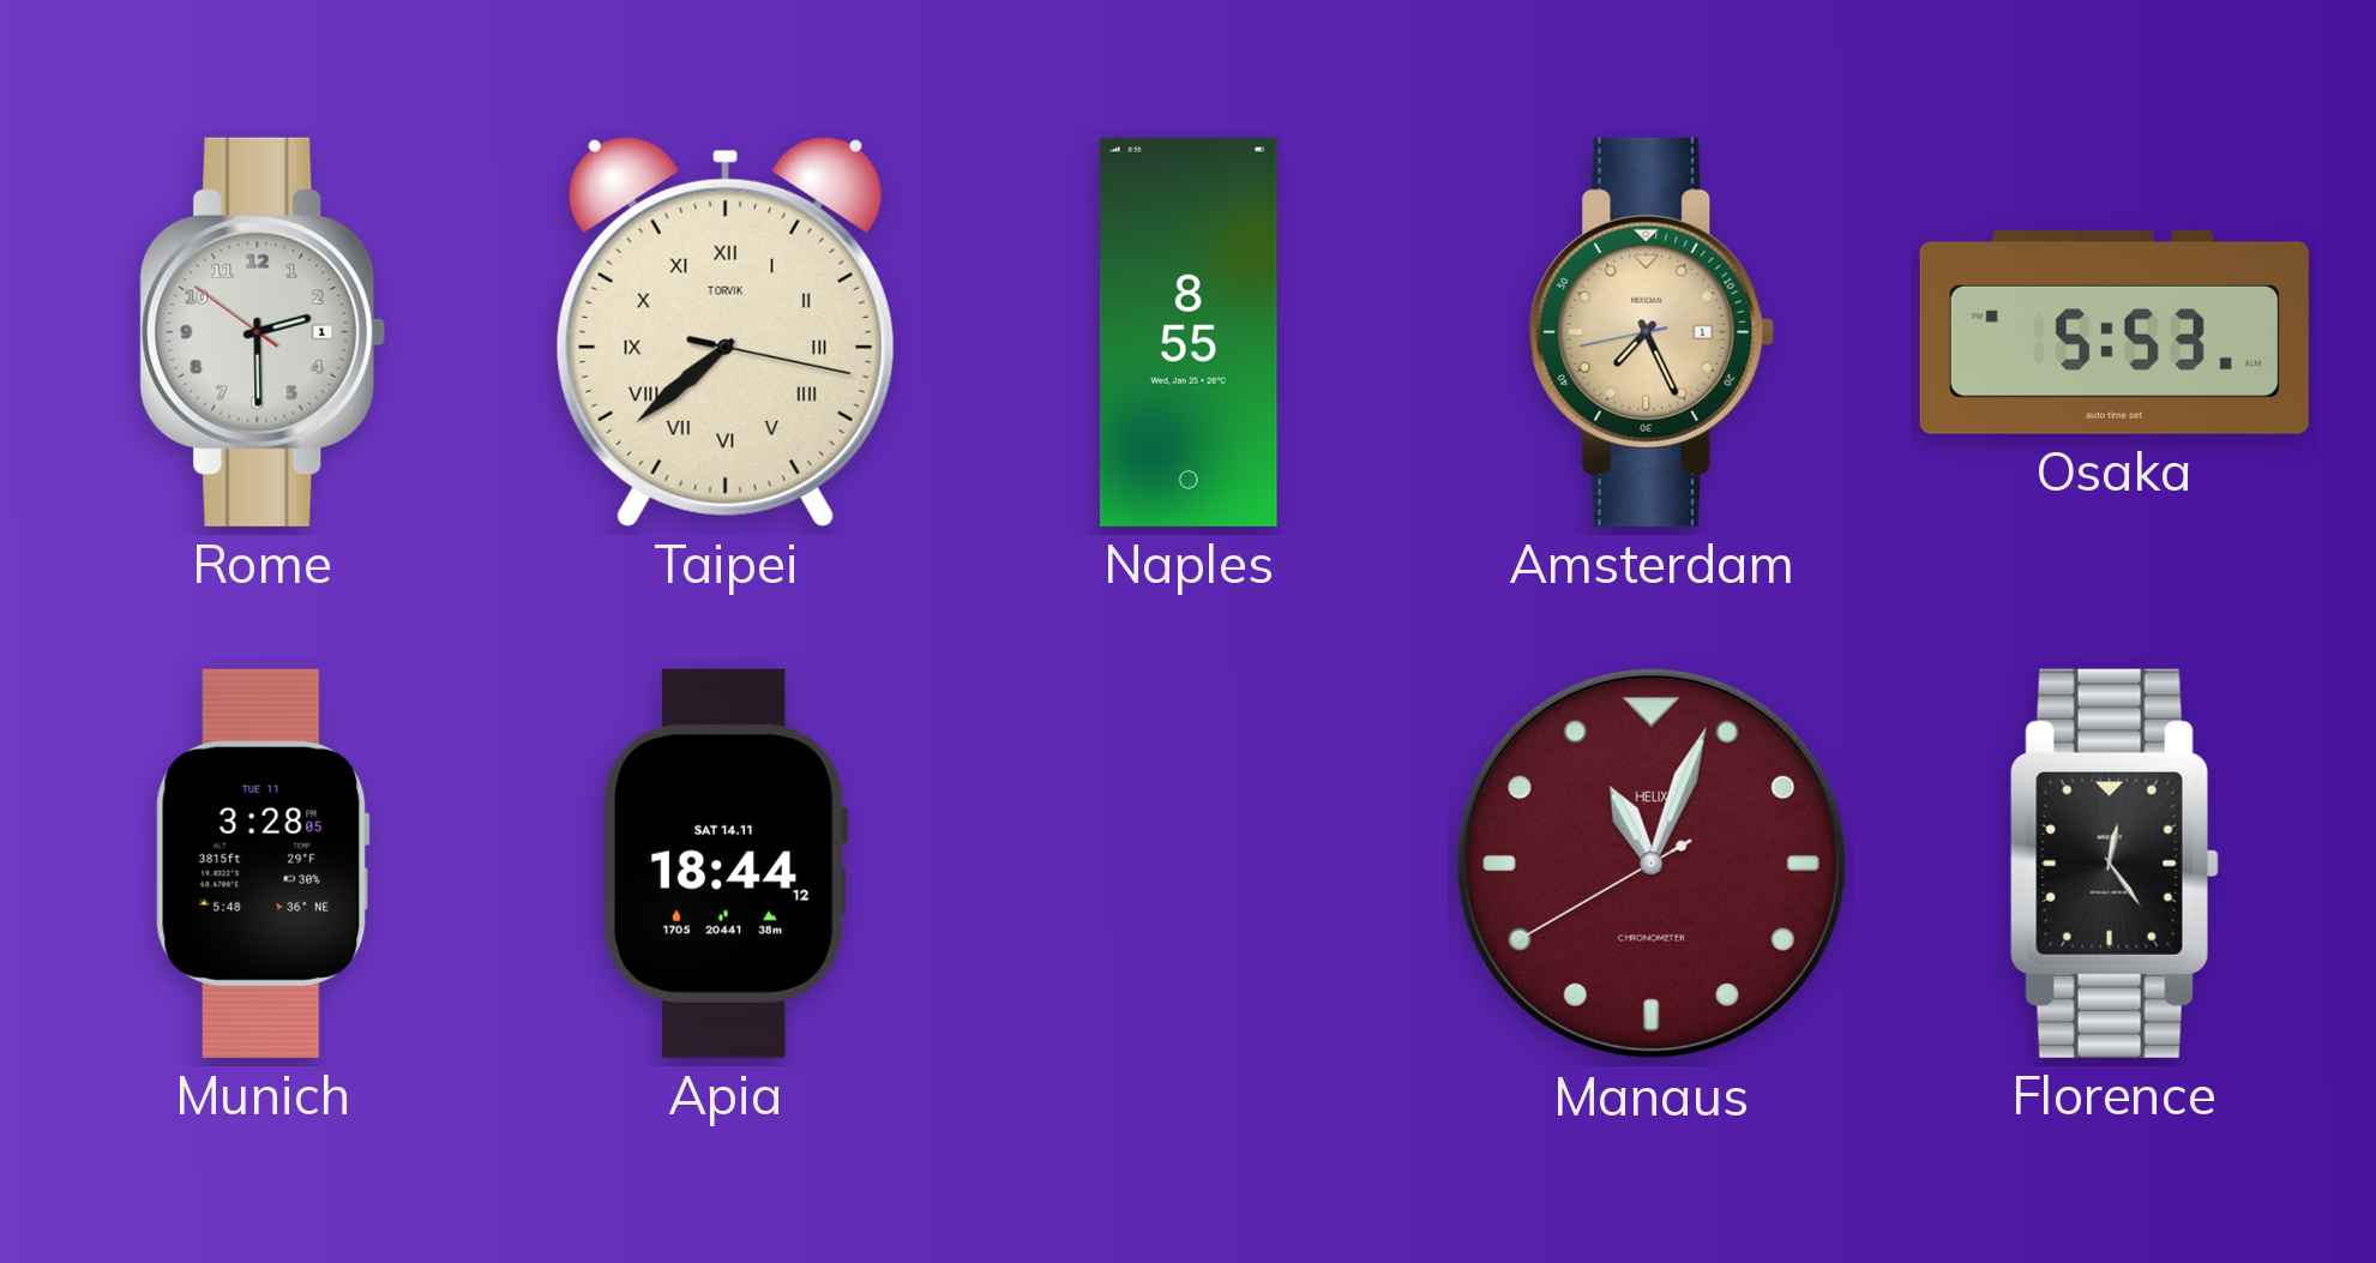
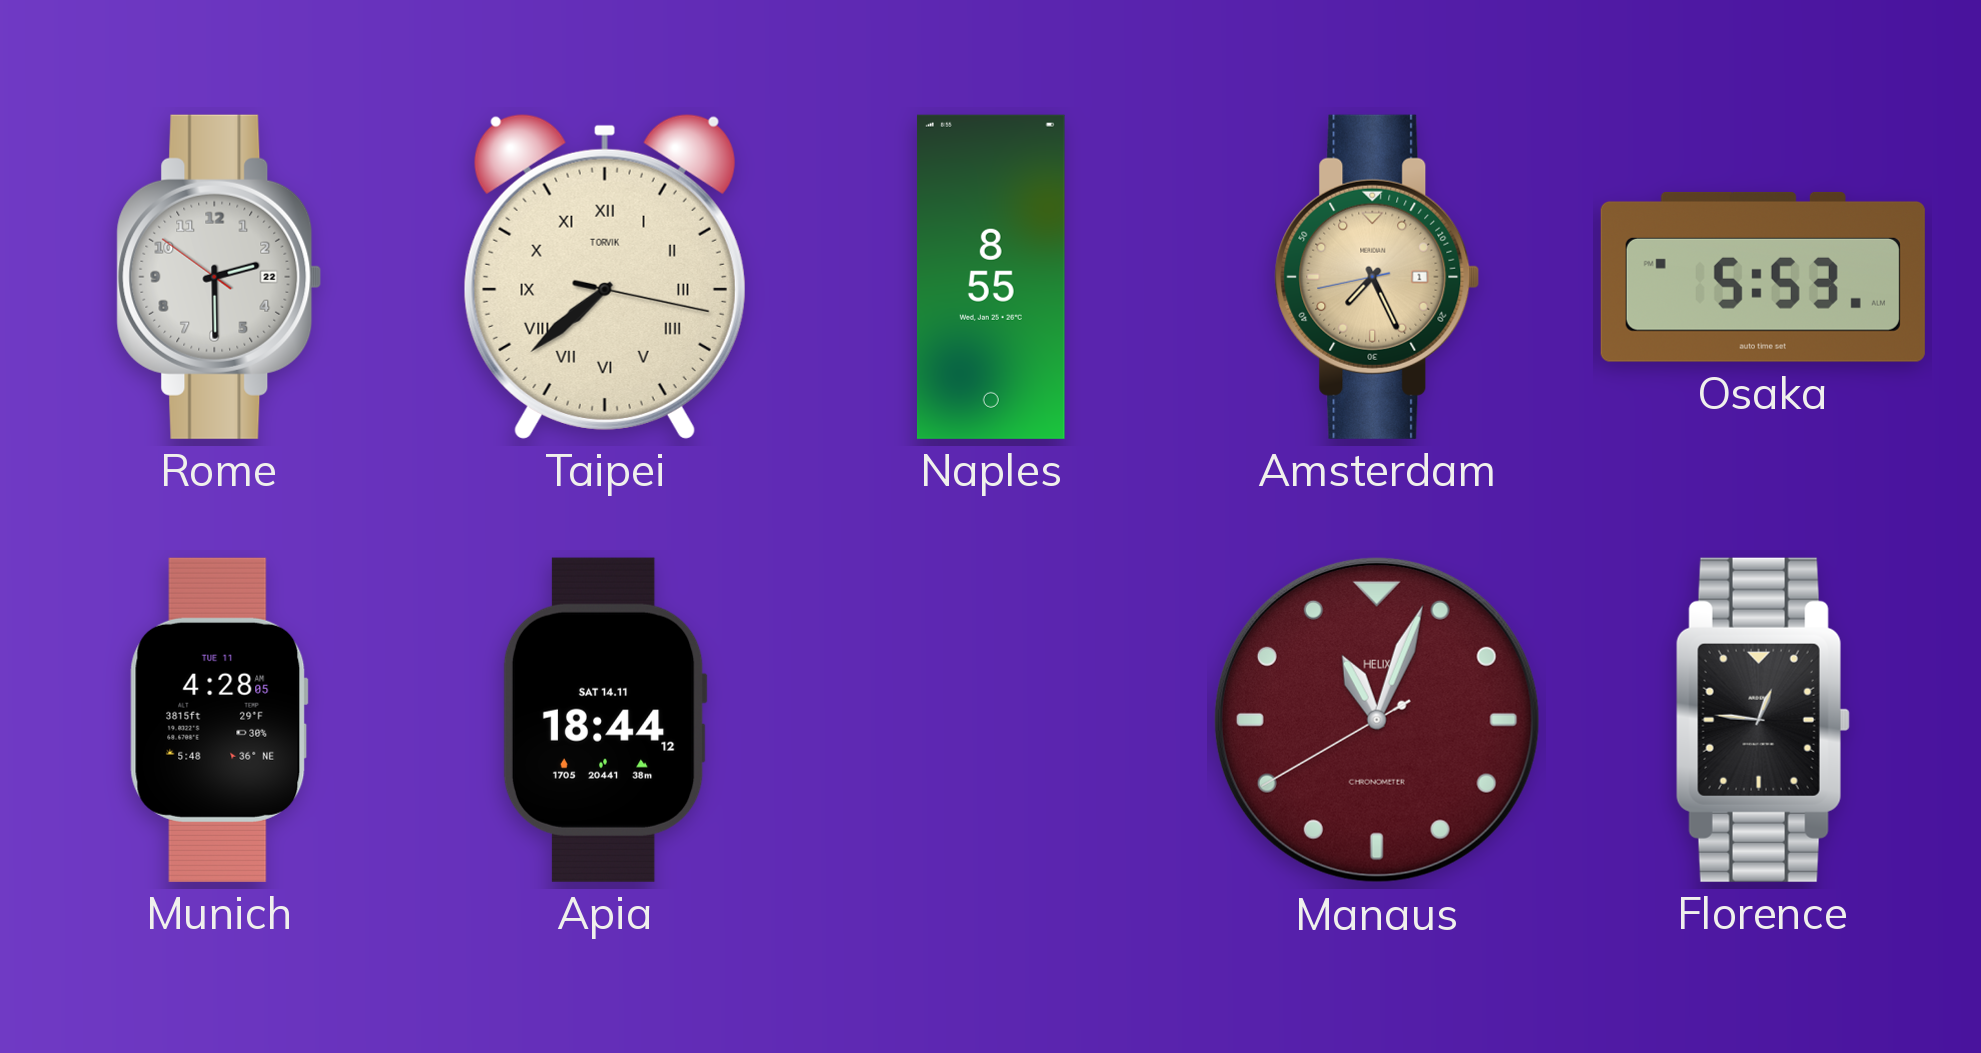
Rome date: 1 -> 22 (219, 277)
Munich: 3:28 -> 4:28 (219, 720)
Florence: 12:24 -> 12:46 (1763, 720)
